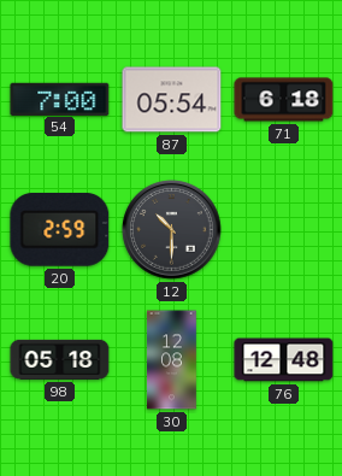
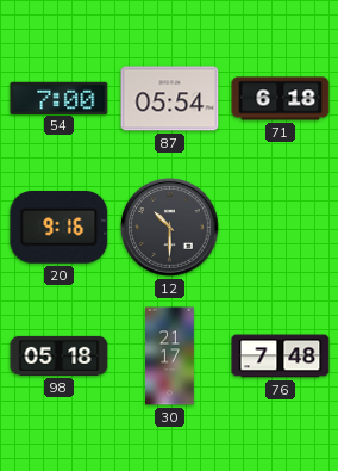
20: 2:59 -> 9:16 (60, 228)
30: 12:08 -> 21:17 (170, 357)
76: 12:48 -> 7:48 (281, 357)
